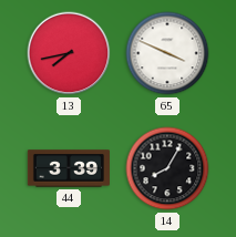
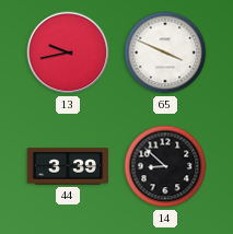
13: 7:43 -> 9:43 (68, 52)
14: 8:05 -> 8:52 (165, 166)
